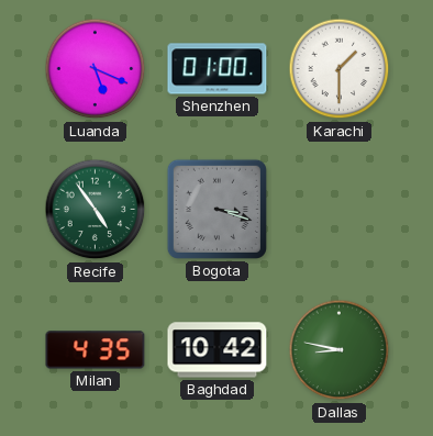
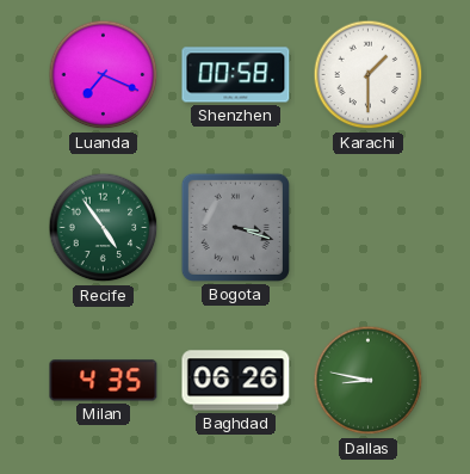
Luanda: 5:19 -> 7:19 (104, 75)
Shenzhen: 01:00 -> 00:58 (236, 75)
Baghdad: 10:42 -> 06:26 (236, 381)
